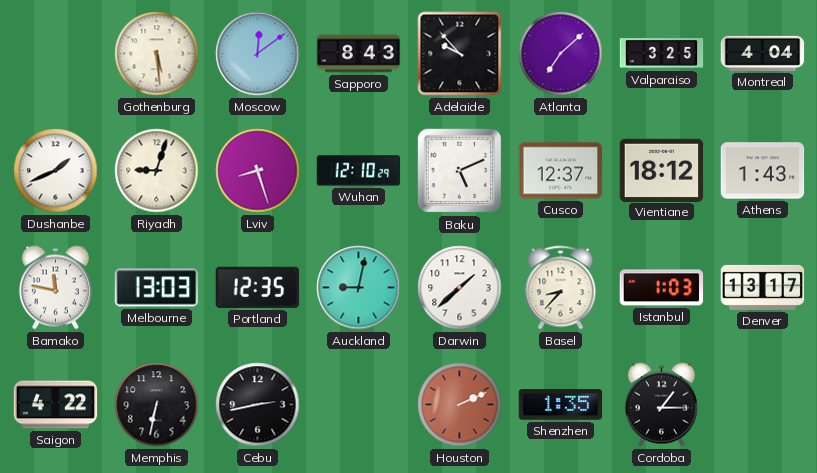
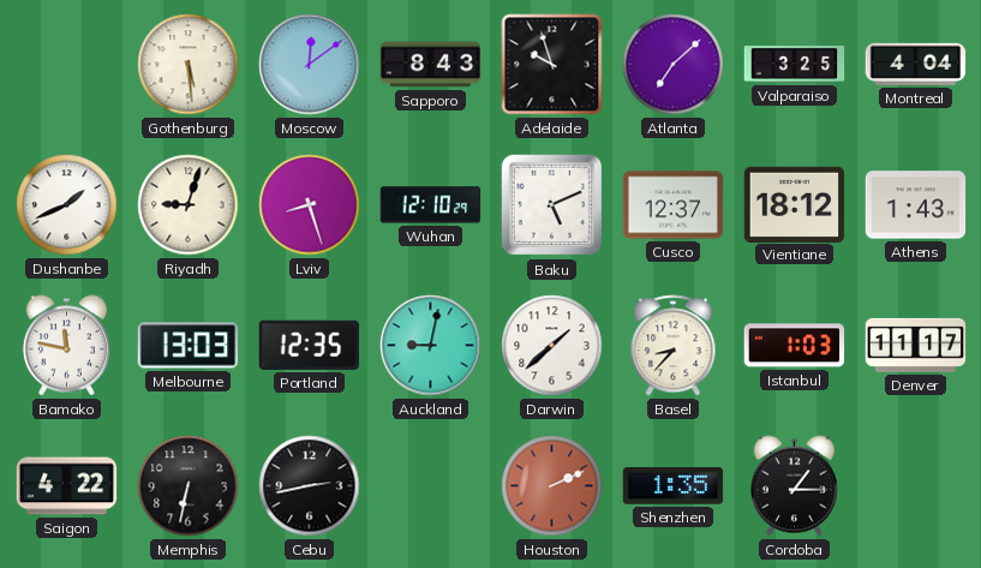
Adelaide: 9:53 -> 9:57 (552, 65)
Denver: 13:17 -> 11:17 (916, 345)
